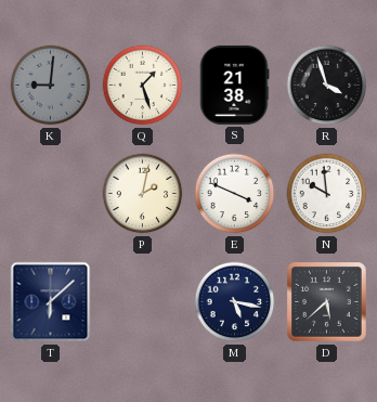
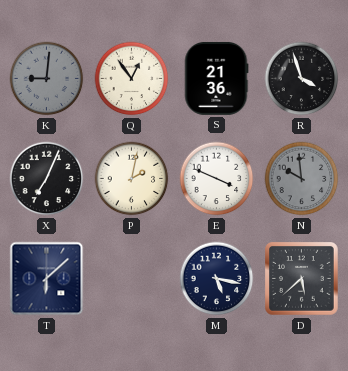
Q: 1:27 -> 12:54 (132, 79)
S: 21:38 -> 21:36 (216, 78)
X: none -> 7:04 (47, 179)
N dial: white -> grey (302, 179)
